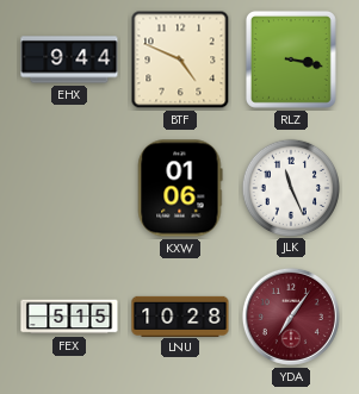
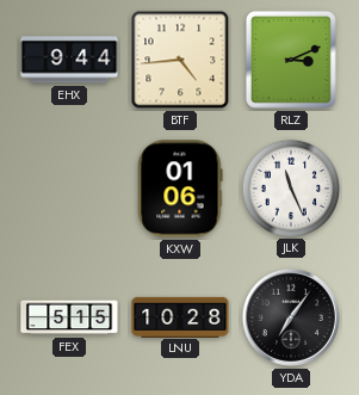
BTF: 4:49 -> 4:44 (180, 60)
RLZ: 3:17 -> 3:11 (291, 60)
YDA dial: burgundy -> black (291, 317)
